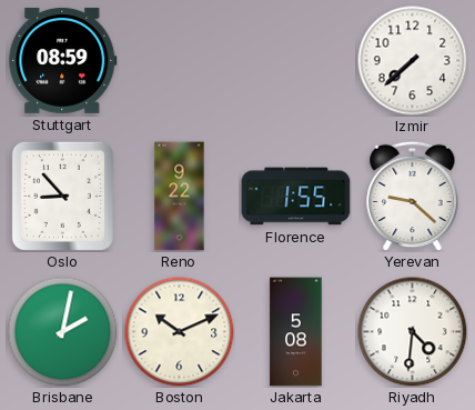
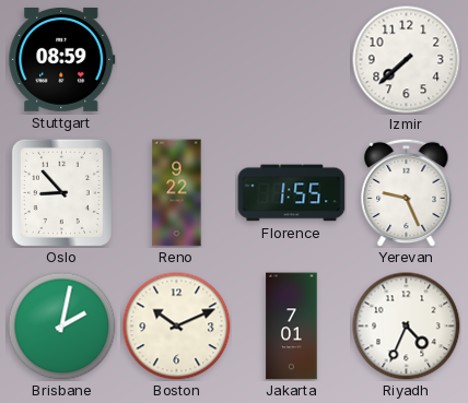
Yerevan: 9:22 -> 9:26 (407, 192)
Jakarta: 5:08 -> 7:01 (292, 327)
Riyadh: 4:31 -> 4:34 (407, 327)
